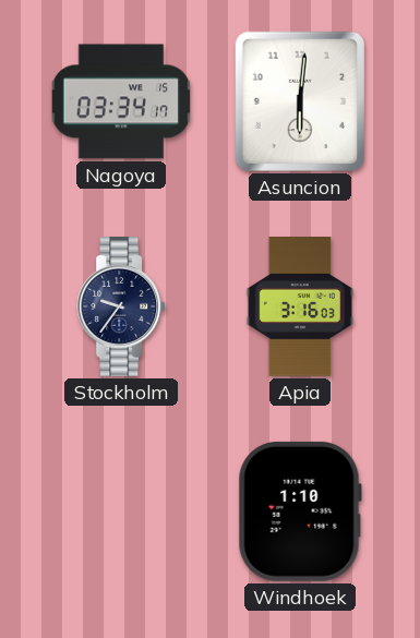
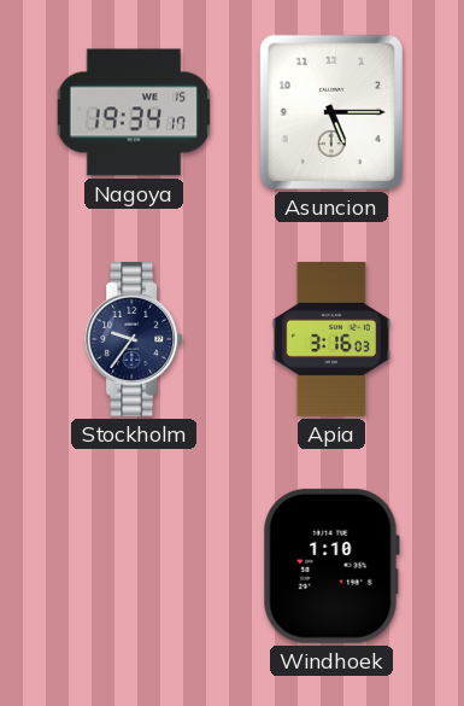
Nagoya: 03:34 -> 19:34 (134, 112)
Asuncion: 6:01 -> 5:15 (331, 112)
